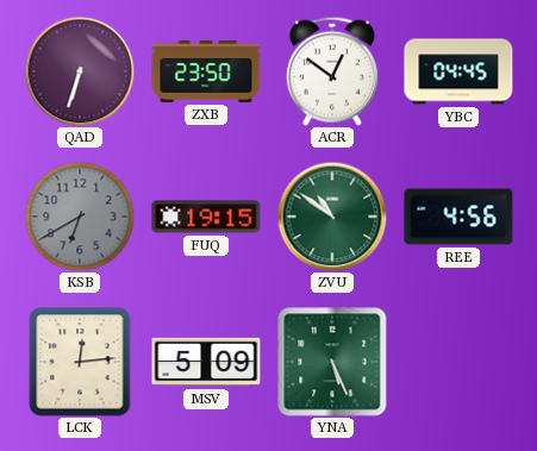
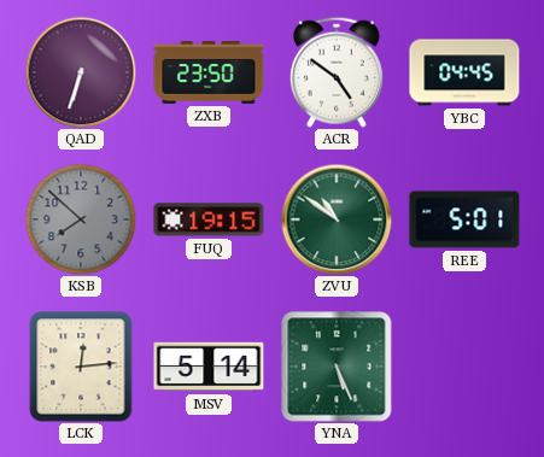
ACR: 12:51 -> 4:51 (337, 72)
KSB: 6:40 -> 7:52 (81, 219)
REE: 4:56 -> 5:01 (464, 219)
MSV: 5:09 -> 5:14 (209, 367)
